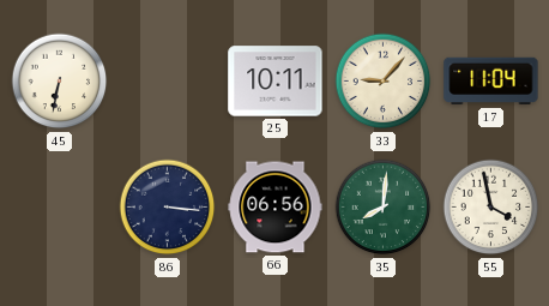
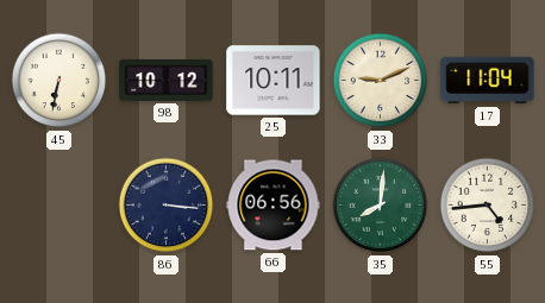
98: none -> 10:12 (167, 80)
33: 9:07 -> 9:11 (381, 81)
55: 3:58 -> 4:44 (488, 206)
